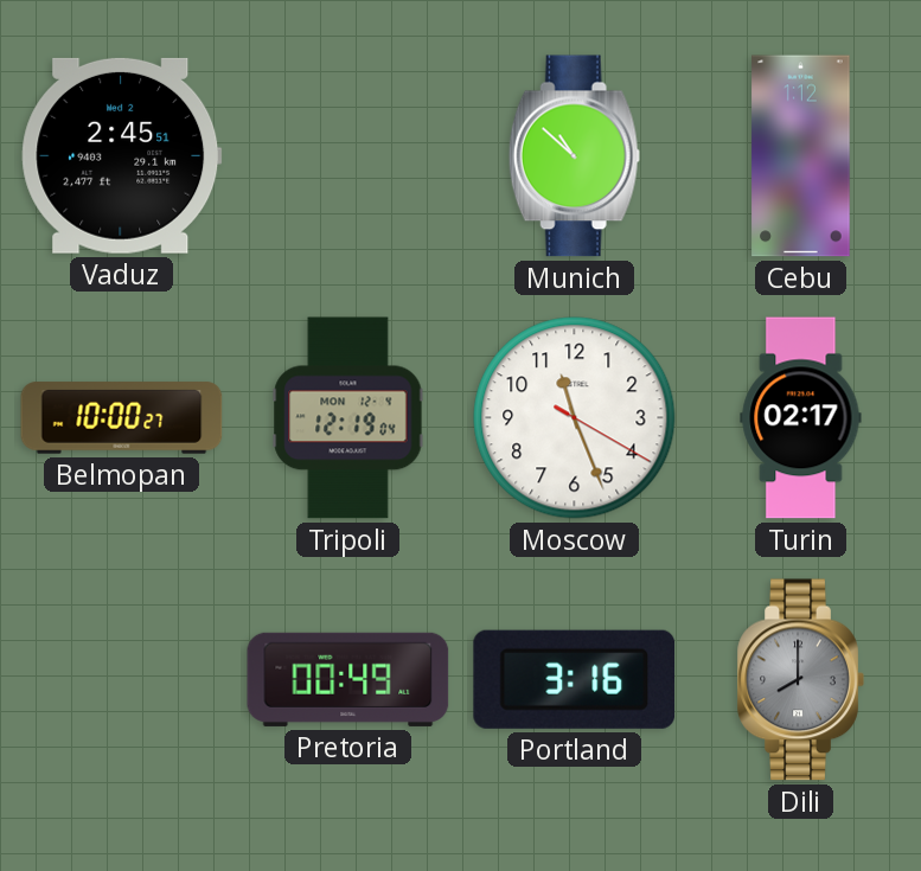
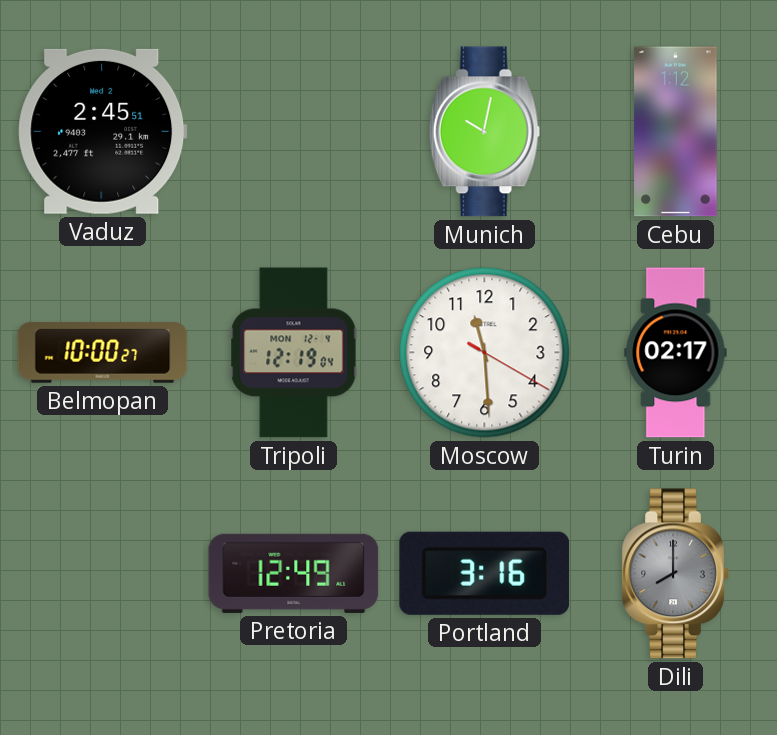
Munich: 10:52 -> 10:02 (484, 132)
Moscow: 11:26 -> 11:29 (485, 353)
Pretoria: 00:49 -> 12:49 (294, 573)
